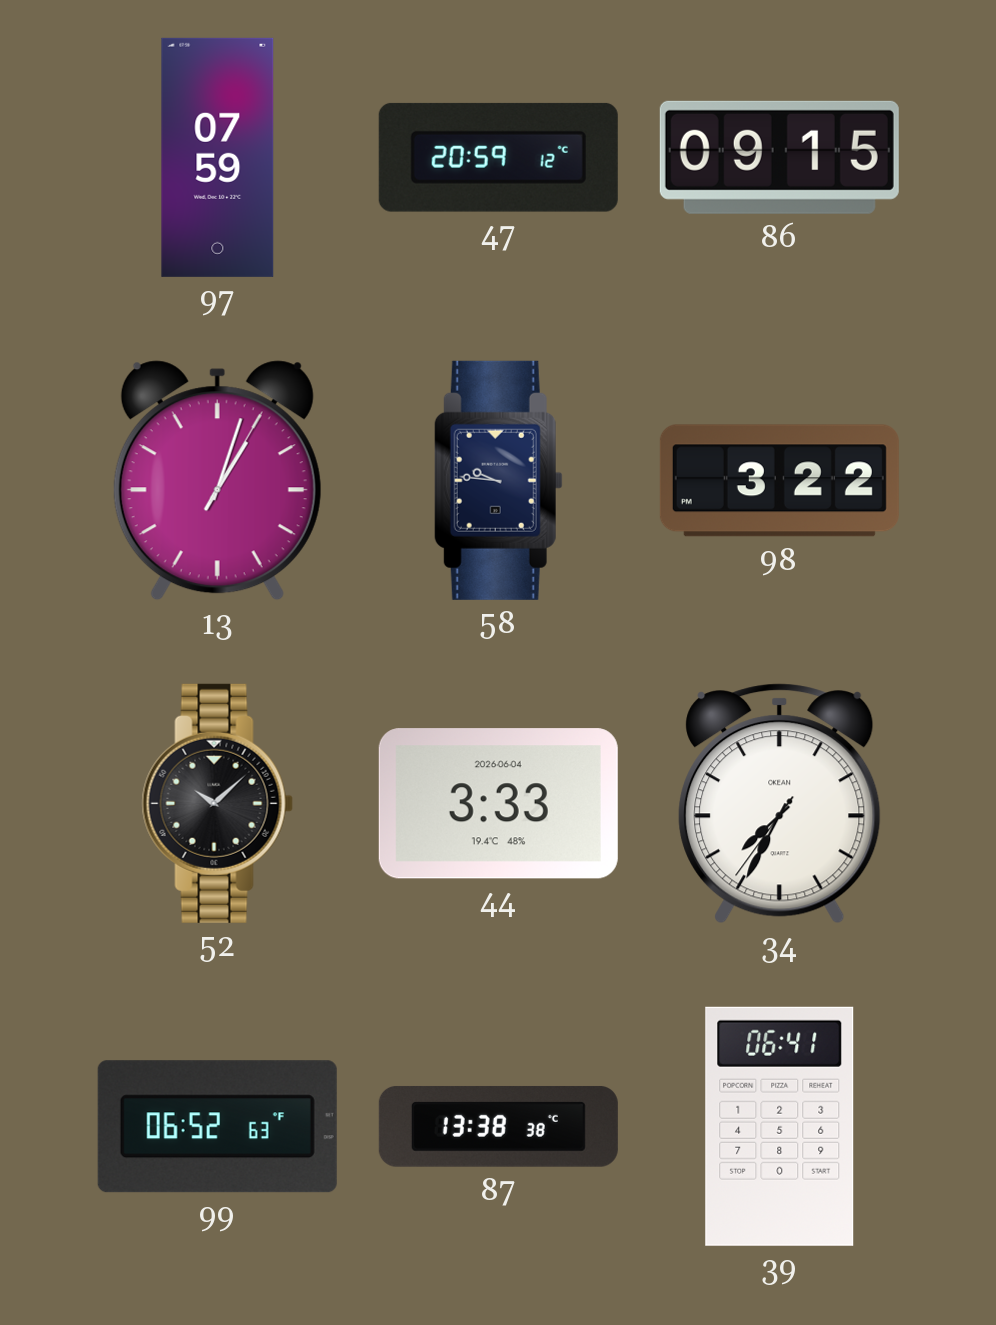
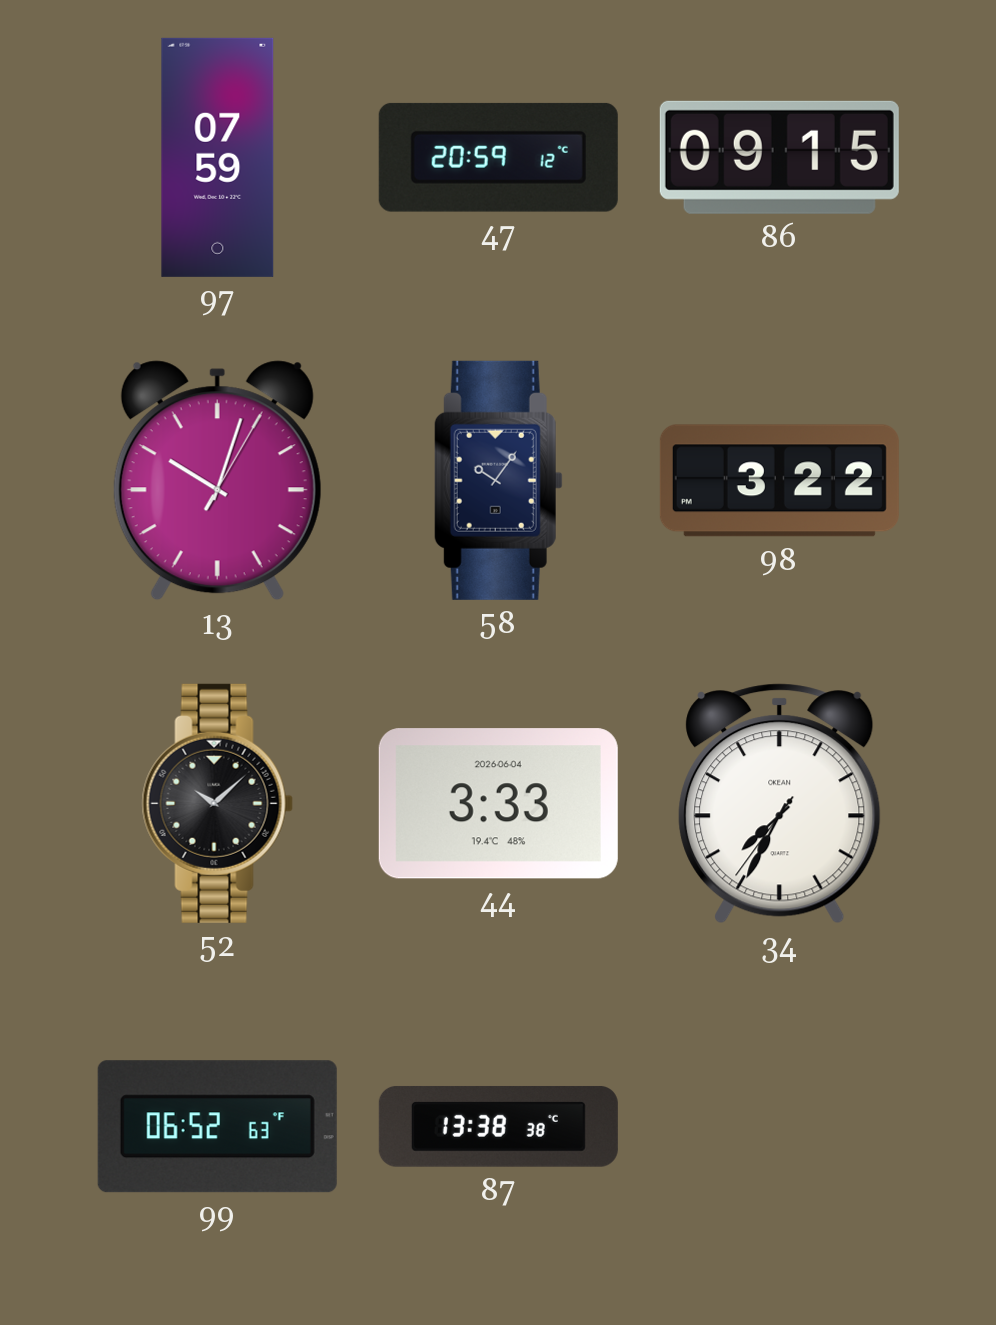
13: 1:03 -> 10:03 (217, 481)
58: 9:46 -> 10:06 (498, 480)
39: 06:41 -> none (780, 1126)
